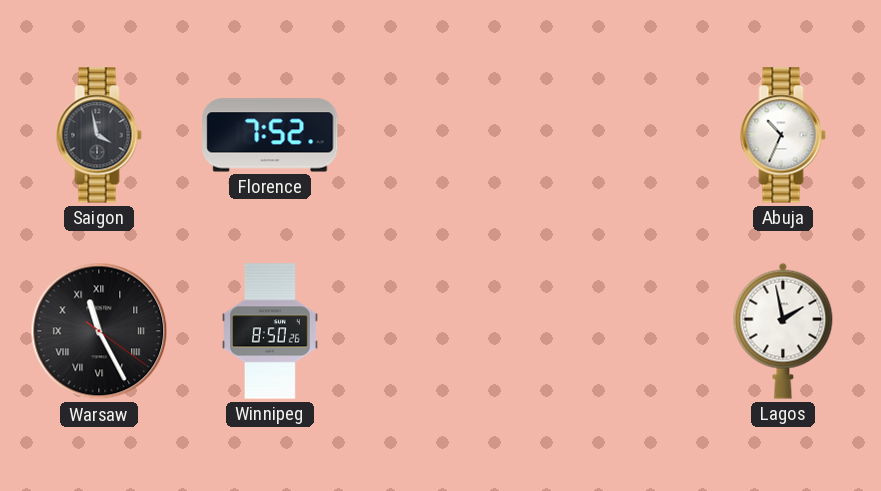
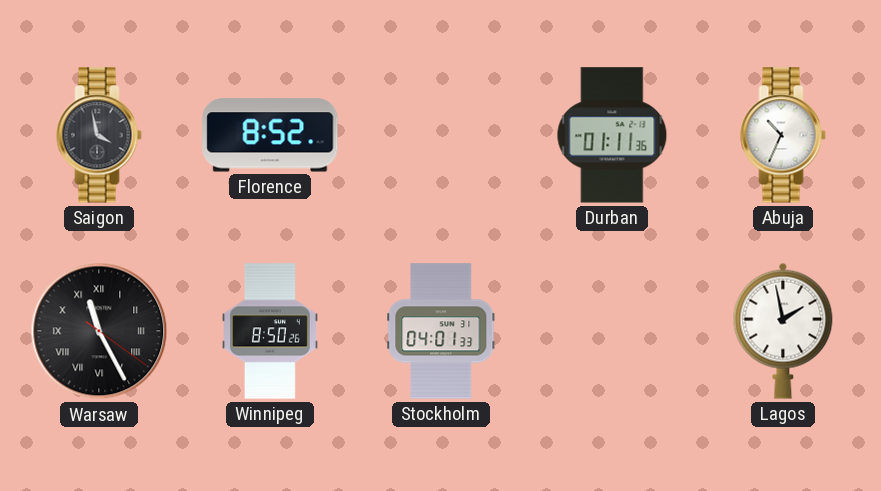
Florence: 7:52 -> 8:52 (270, 135)
Durban: none -> 01:11 (612, 135)
Stockholm: none -> 04:01 (441, 331)
